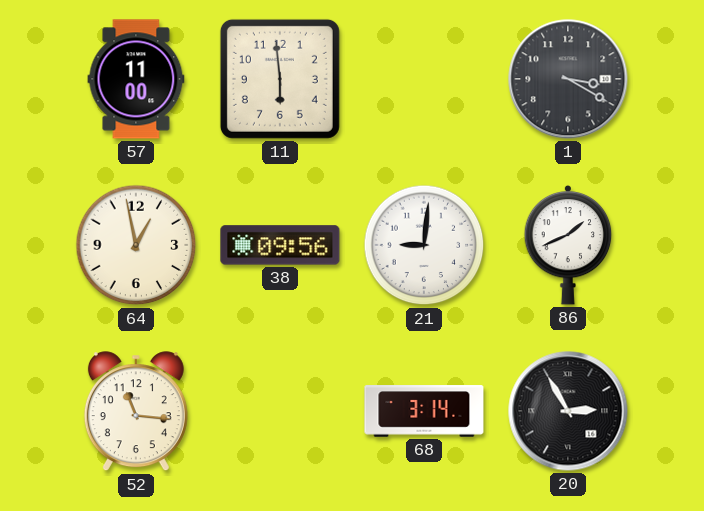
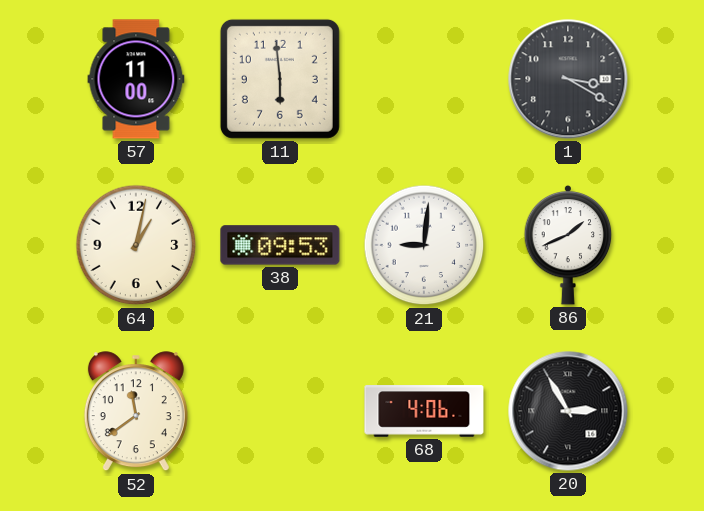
64: 12:58 -> 1:02 (136, 245)
38: 09:56 -> 09:53 (280, 245)
52: 11:16 -> 11:39 (136, 412)
68: 3:14 -> 4:06 (424, 411)
